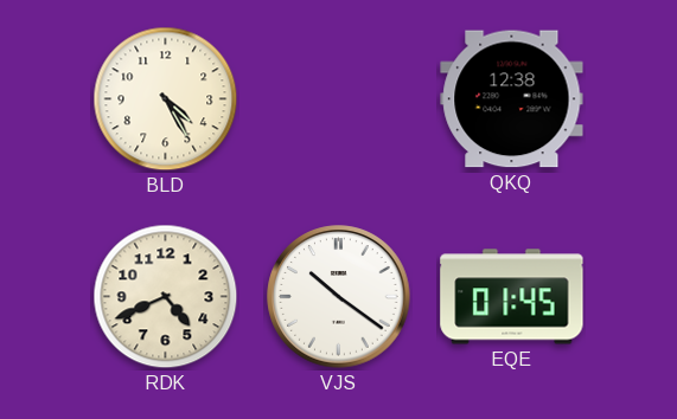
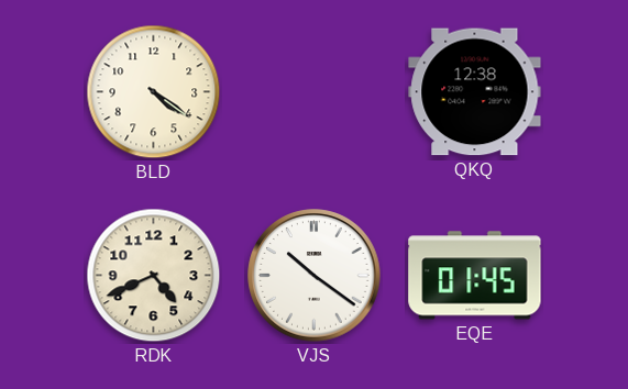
BLD: 4:25 -> 4:21 (154, 92)
